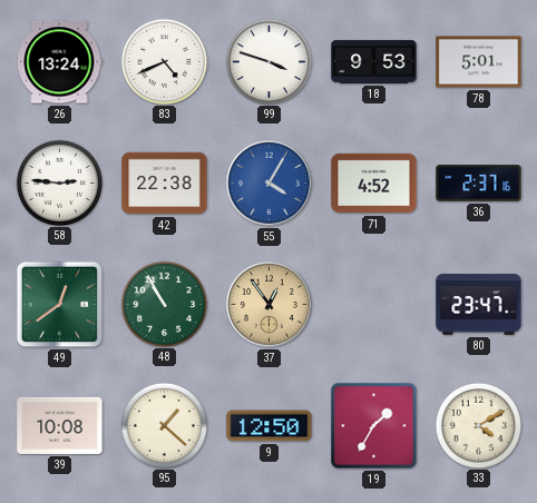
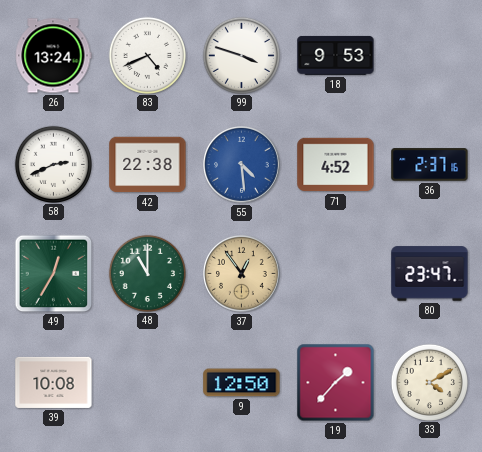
78: 5:01 -> none (479, 62)
58: 2:46 -> 2:41 (53, 164)
55: 4:05 -> 4:29 (242, 165)
49: 12:39 -> 12:35 (54, 274)
48: 10:55 -> 11:00 (147, 273)
95: 1:22 -> none (164, 425)
19: 1:35 -> 1:37 (336, 383)
